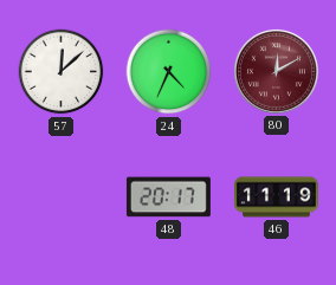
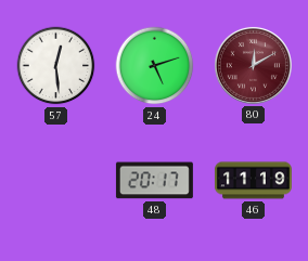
57: 12:08 -> 12:29 (56, 66)
24: 4:34 -> 5:12 (155, 66)
